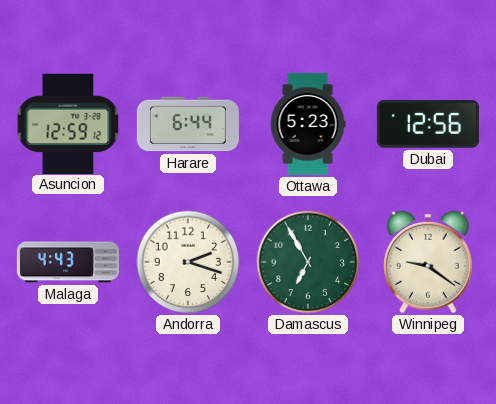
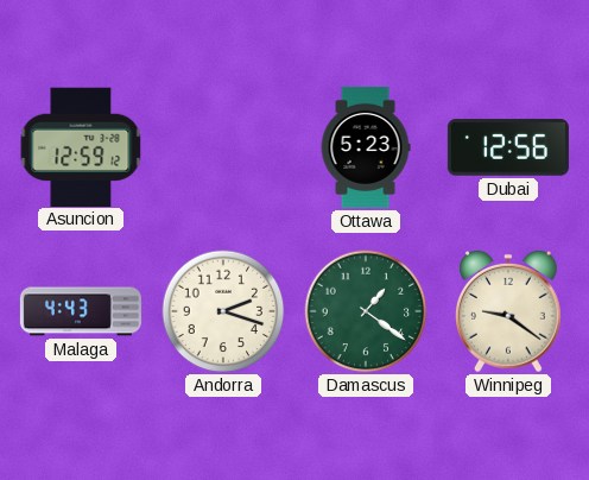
Harare: 6:44 -> none (188, 124)
Damascus: 6:55 -> 1:21 (366, 311)
